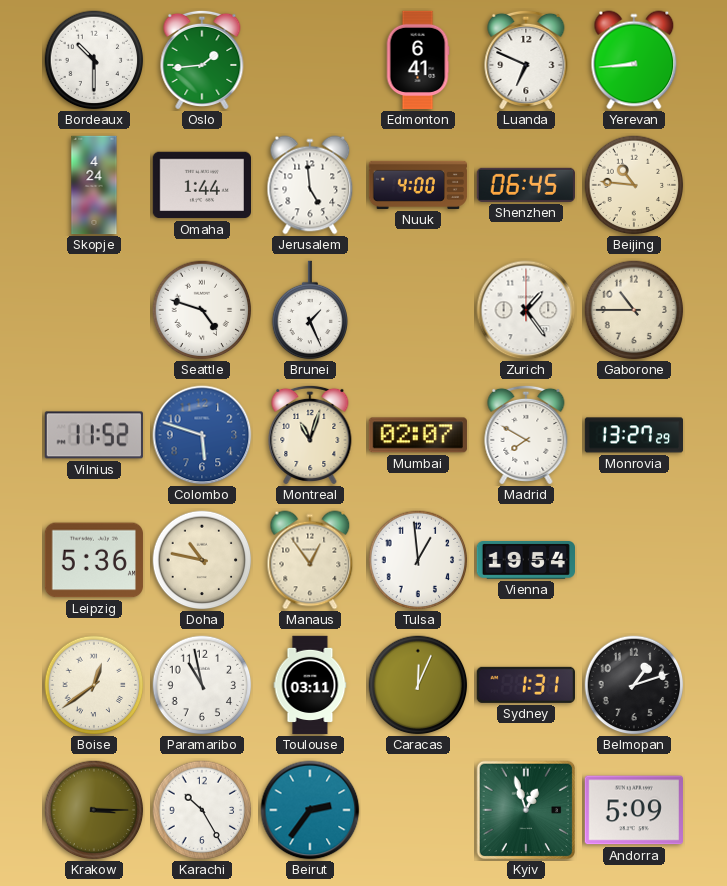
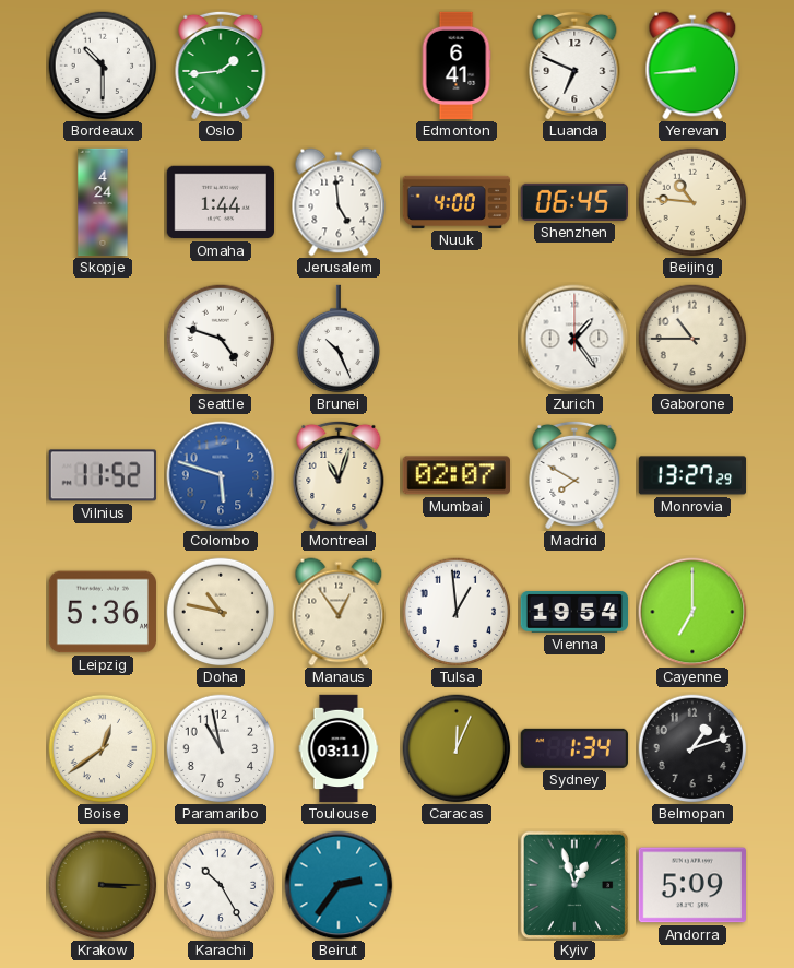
Brunei: 1:26 -> 10:26 (339, 339)
Cayenne: none -> 7:00 (692, 612)
Sydney: 1:31 -> 1:34 (574, 748)
